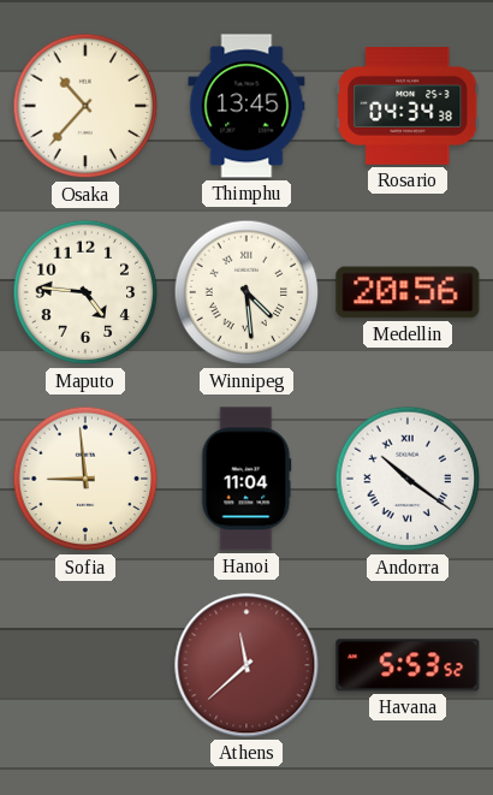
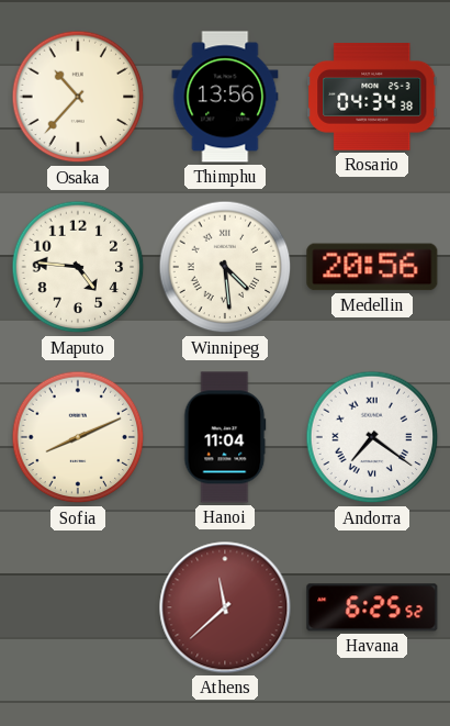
Thimphu: 13:45 -> 13:56 (225, 97)
Sofia: 8:59 -> 8:11 (78, 437)
Andorra: 10:21 -> 7:21 (372, 437)
Havana: 5:53 -> 6:25 (372, 607)
